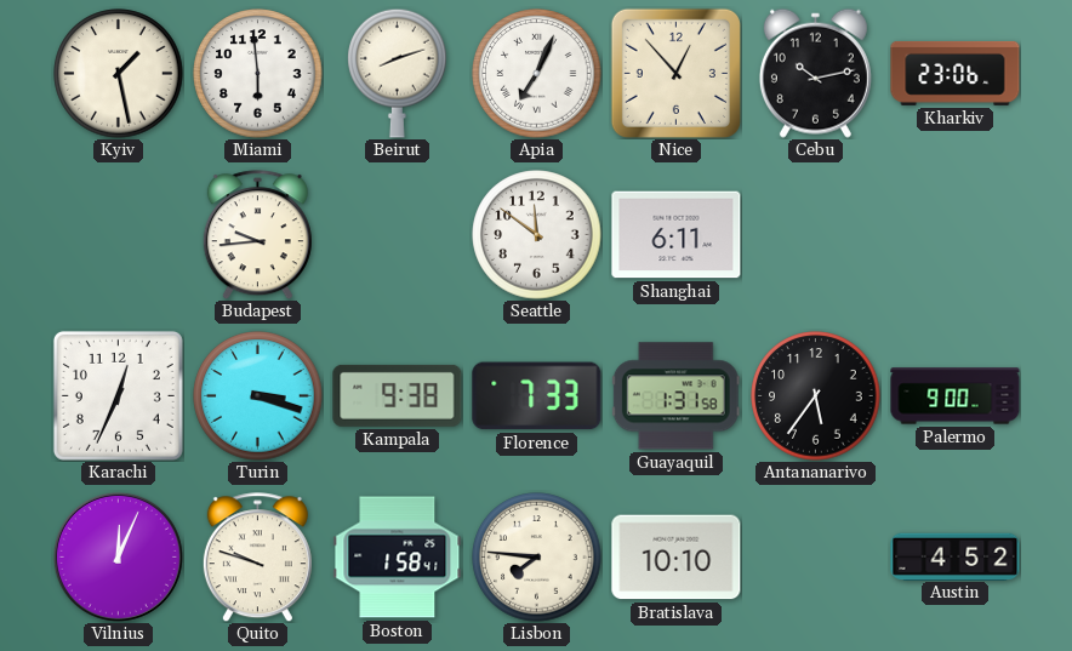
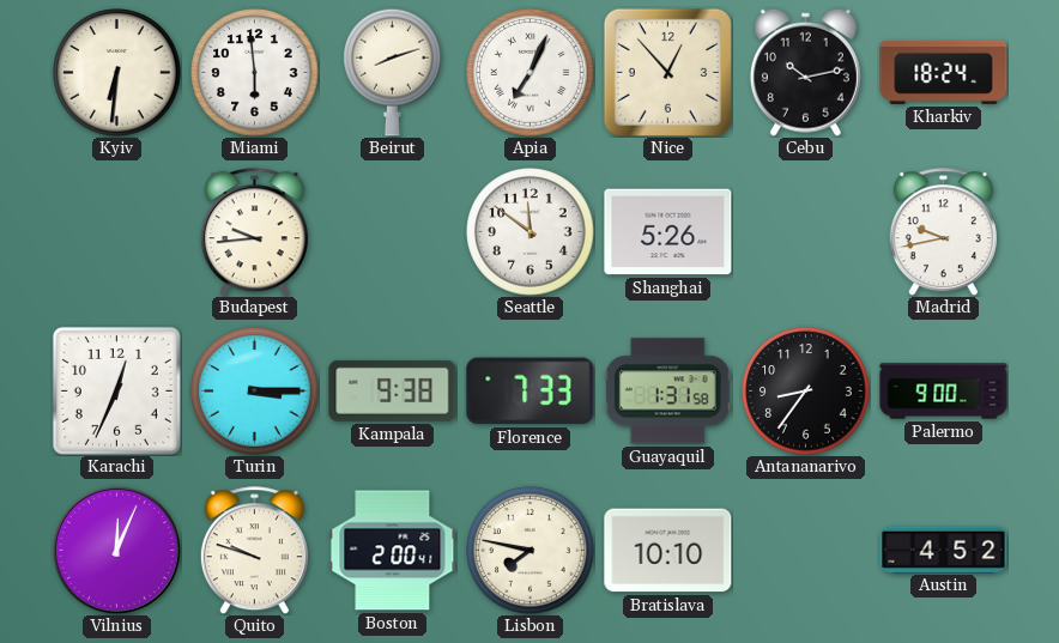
Kyiv: 1:28 -> 6:31 (117, 73)
Kharkiv: 23:06 -> 18:24 (944, 72)
Shanghai: 6:11 -> 5:26 (668, 232)
Madrid: none -> 9:43 (943, 232)
Turin: 3:18 -> 3:15 (255, 392)
Antananarivo: 5:36 -> 8:36 (806, 392)
Boston: 1:58 -> 2:00 (393, 551)
Lisbon: 7:46 -> 7:47 (531, 551)
